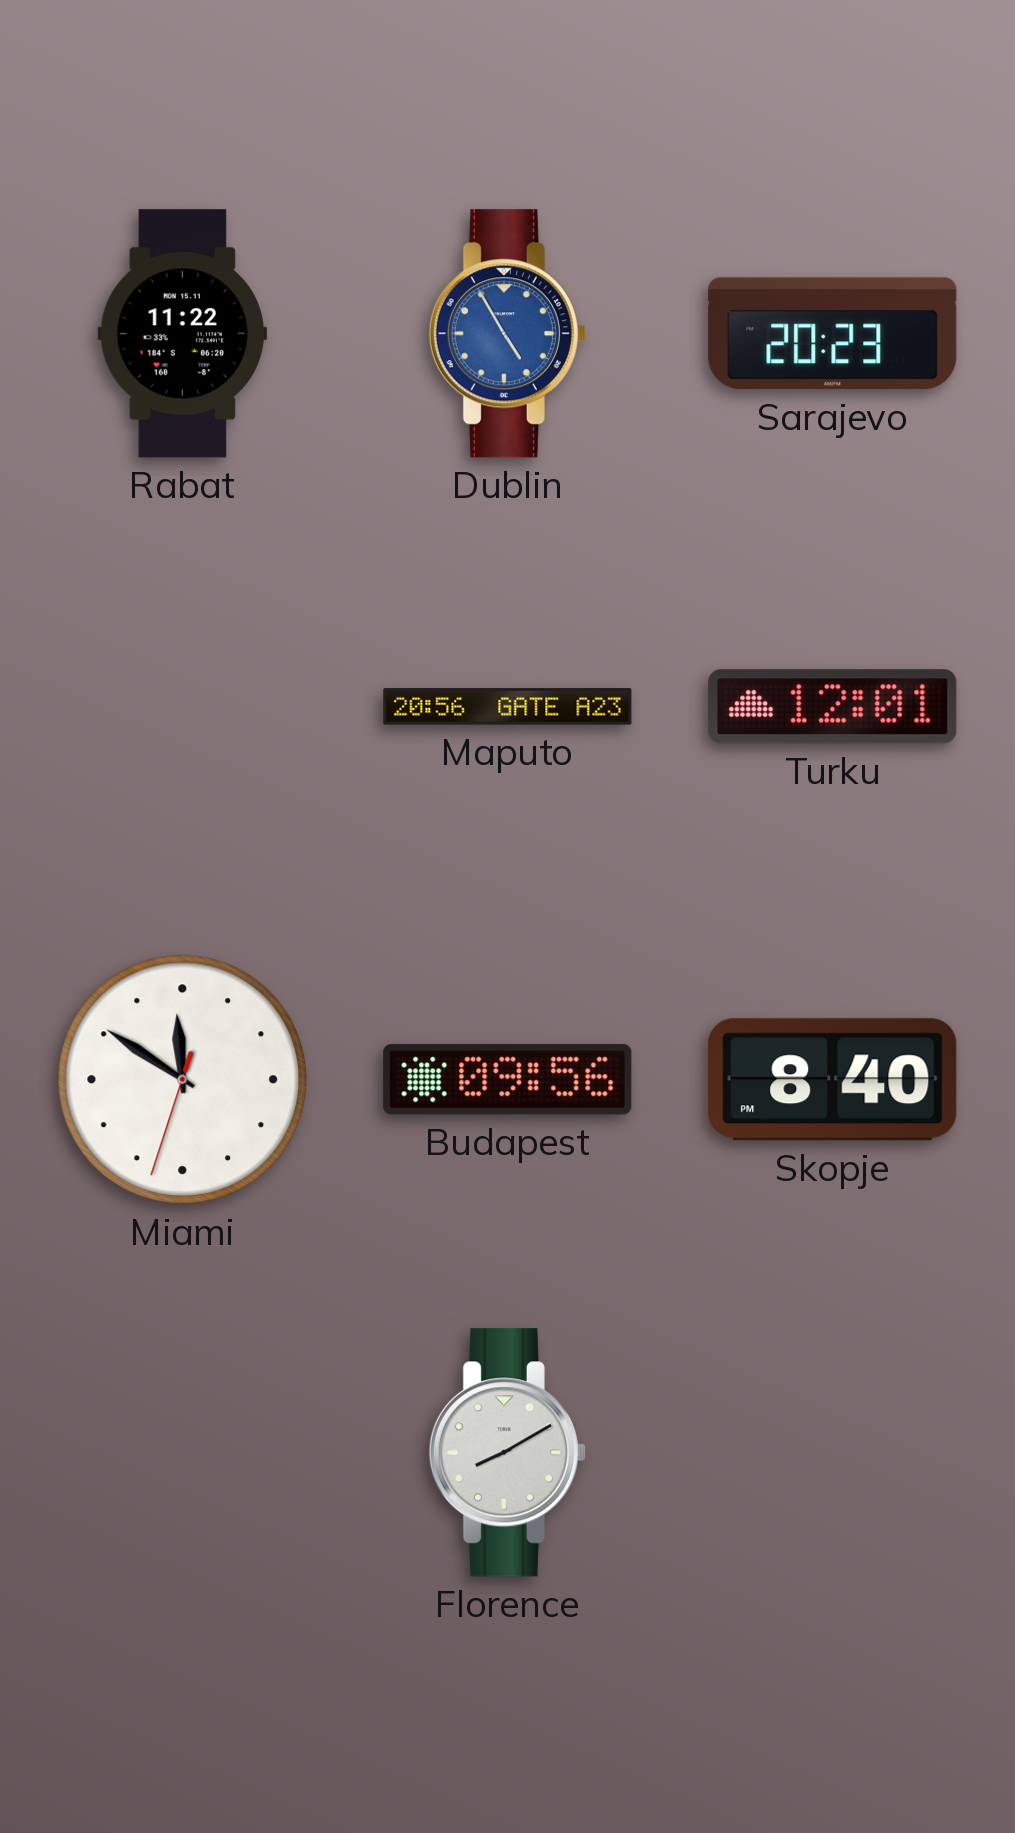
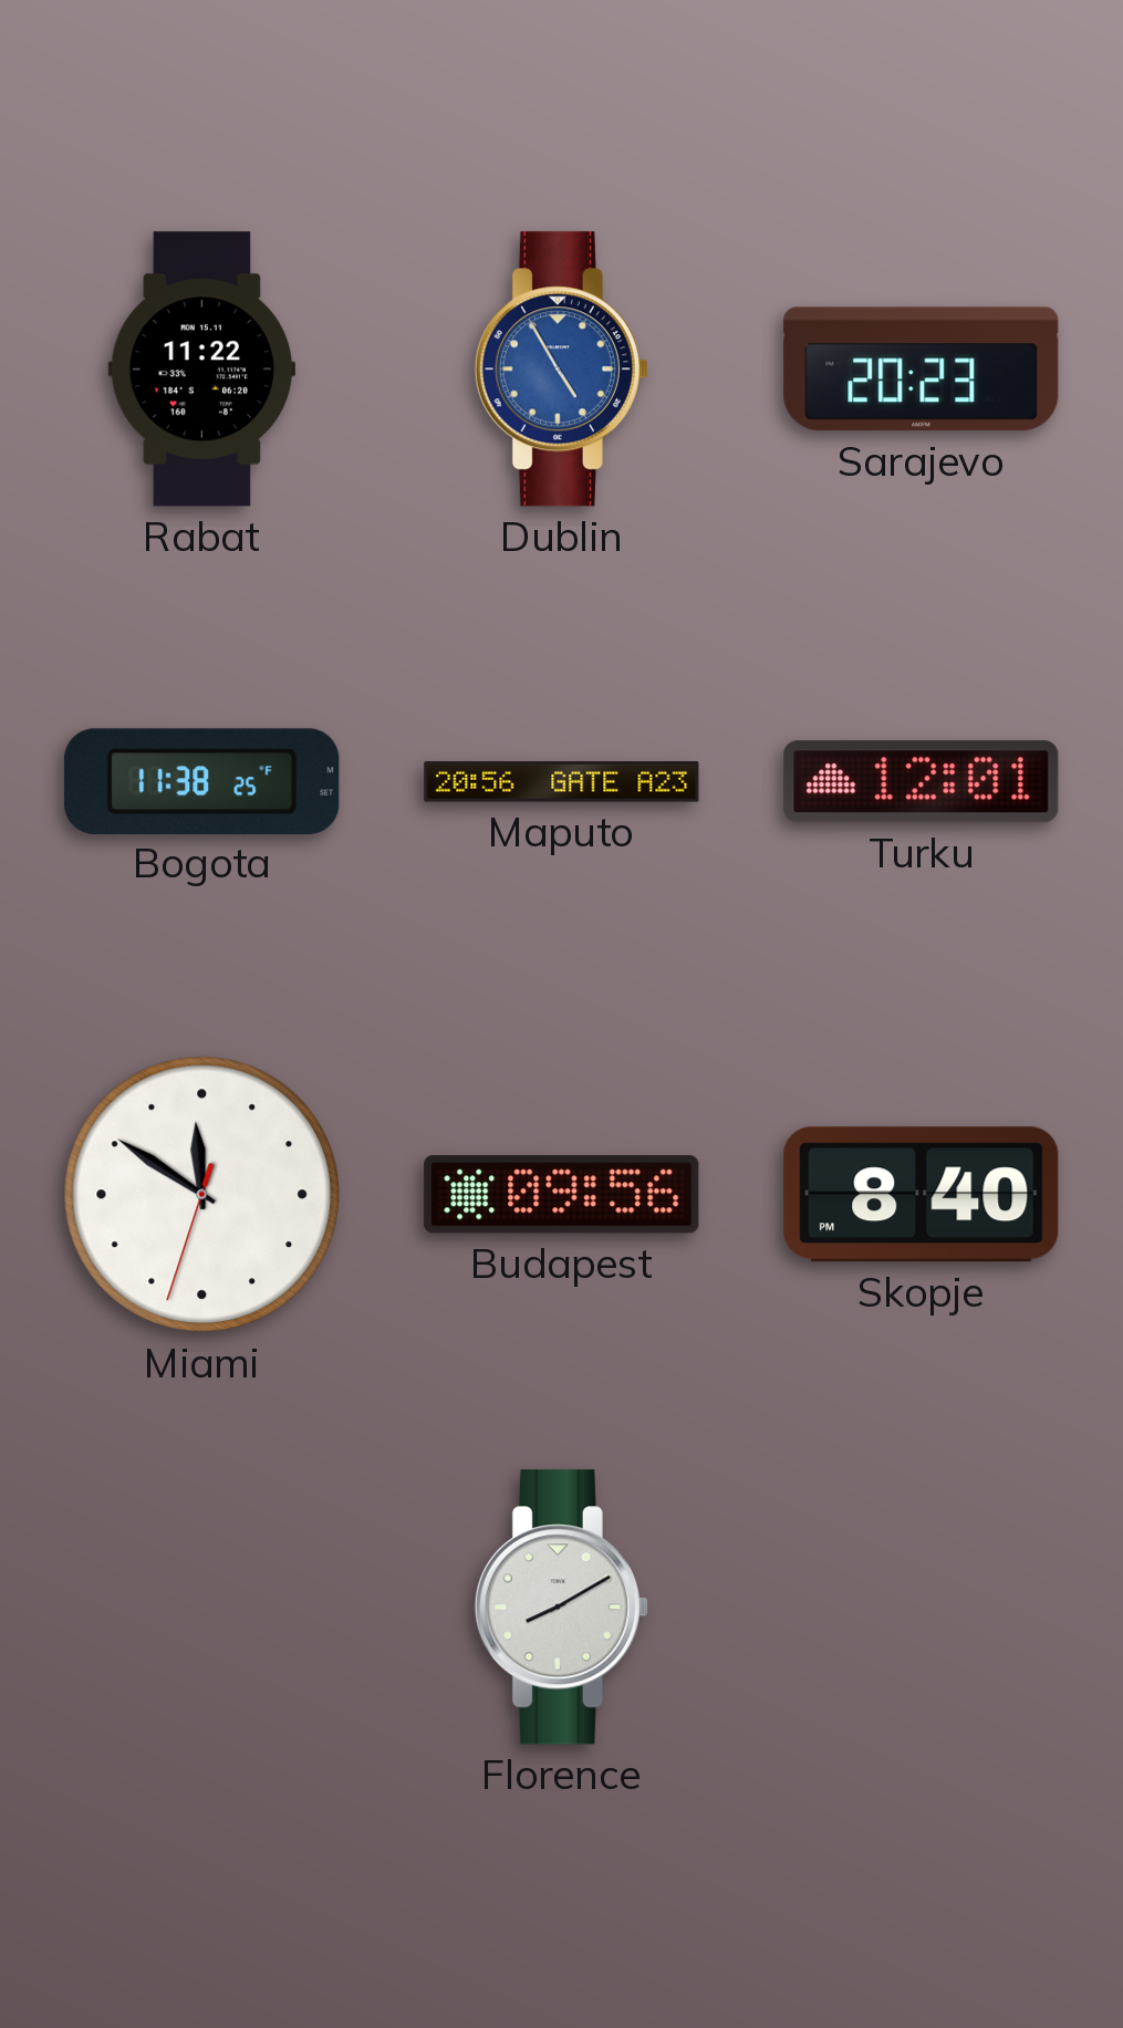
Bogota: none -> 11:38 (202, 781)
